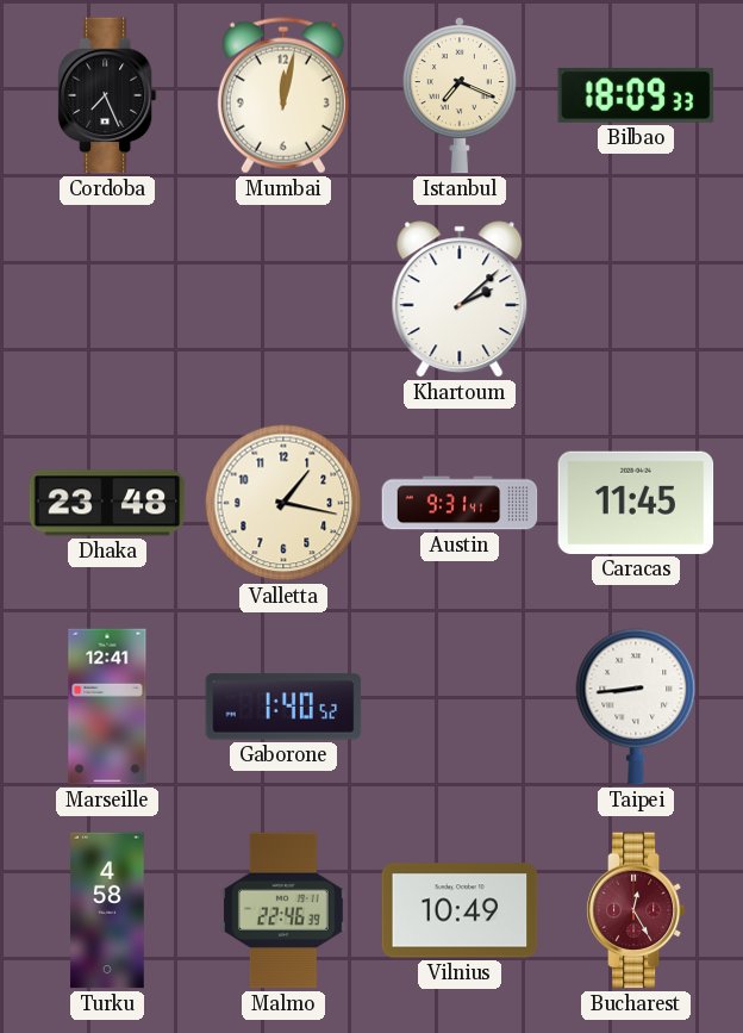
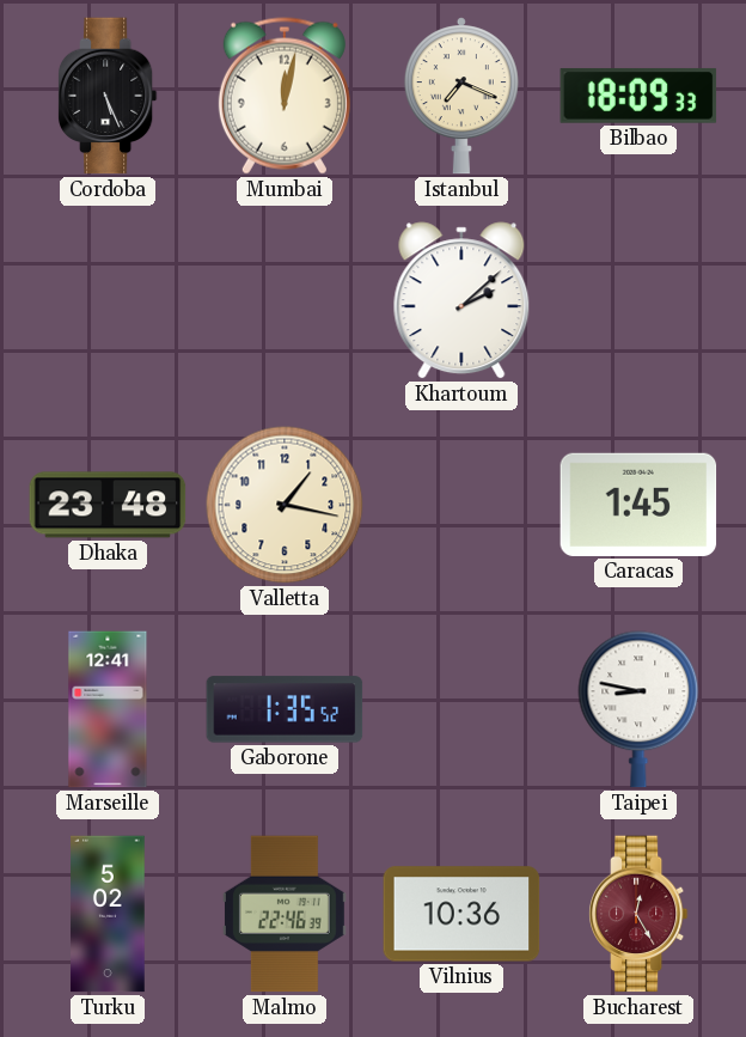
Cordoba: 7:26 -> 5:26 (108, 96)
Austin: 9:31 -> none (460, 503)
Caracas: 11:45 -> 1:45 (638, 505)
Gaborone: 1:40 -> 1:35 (285, 709)
Taipei: 8:44 -> 8:47 (638, 709)
Turku: 4:58 -> 5:02 (108, 914)
Vilnius: 10:49 -> 10:36 (461, 914)
